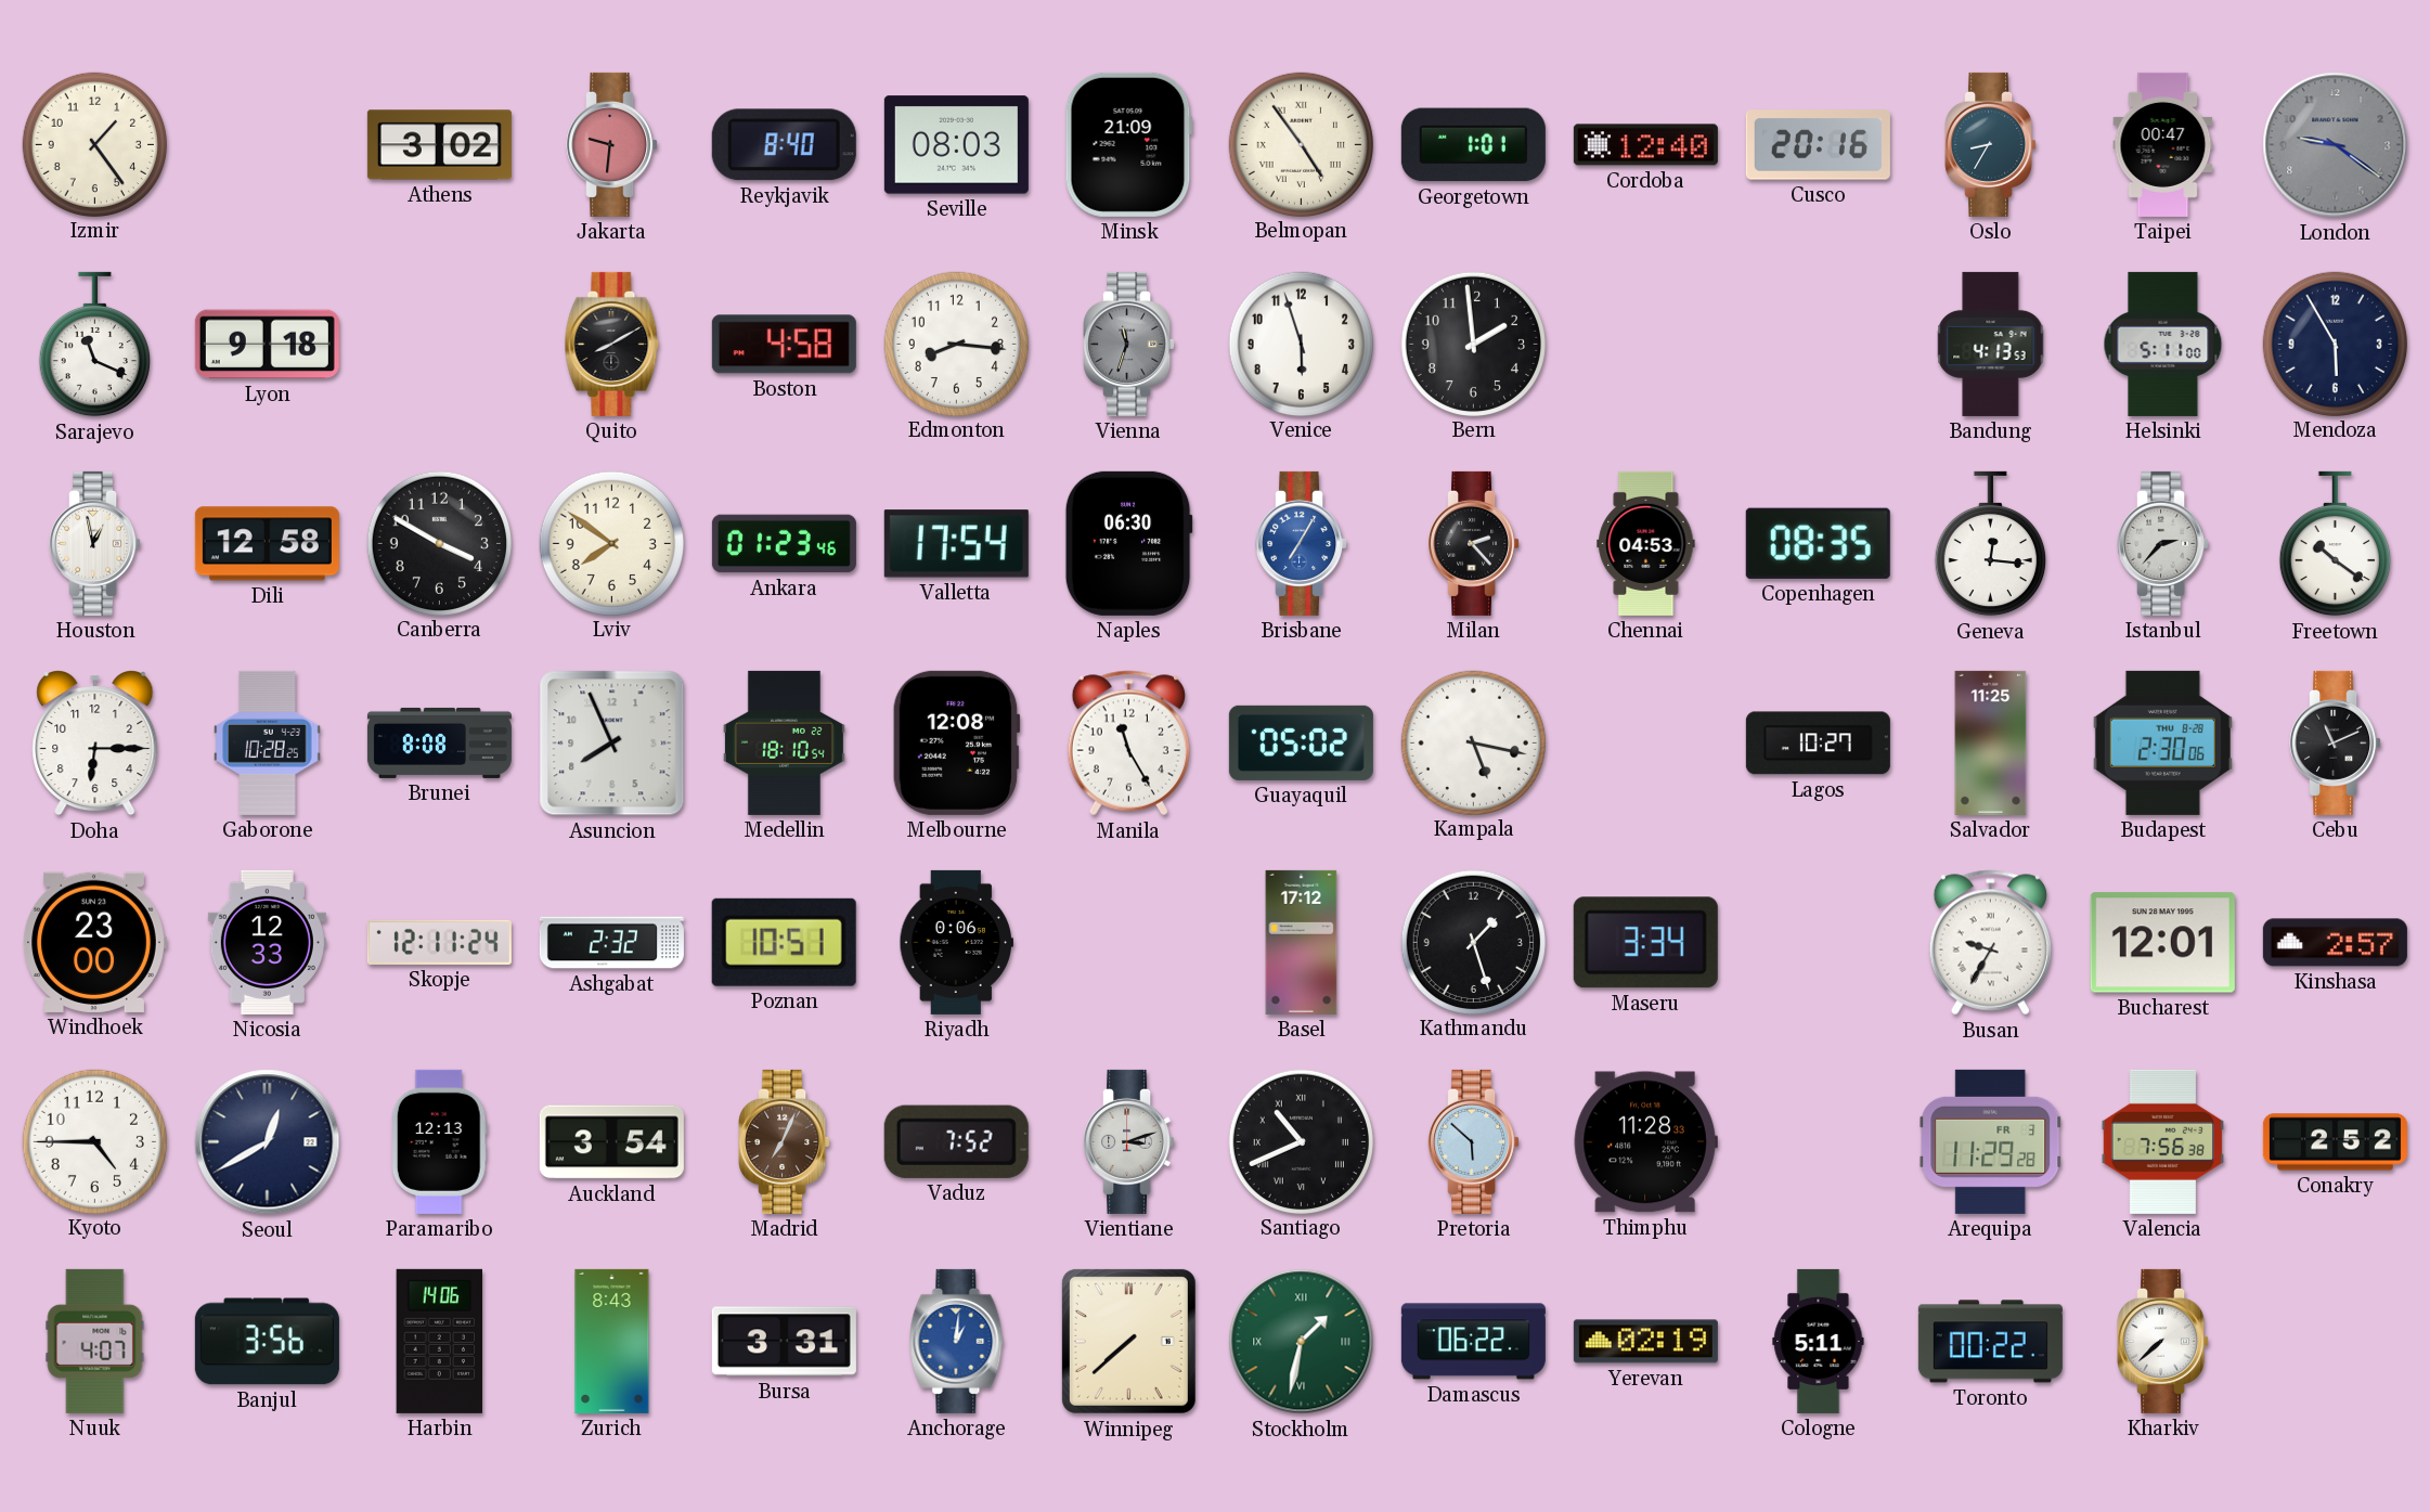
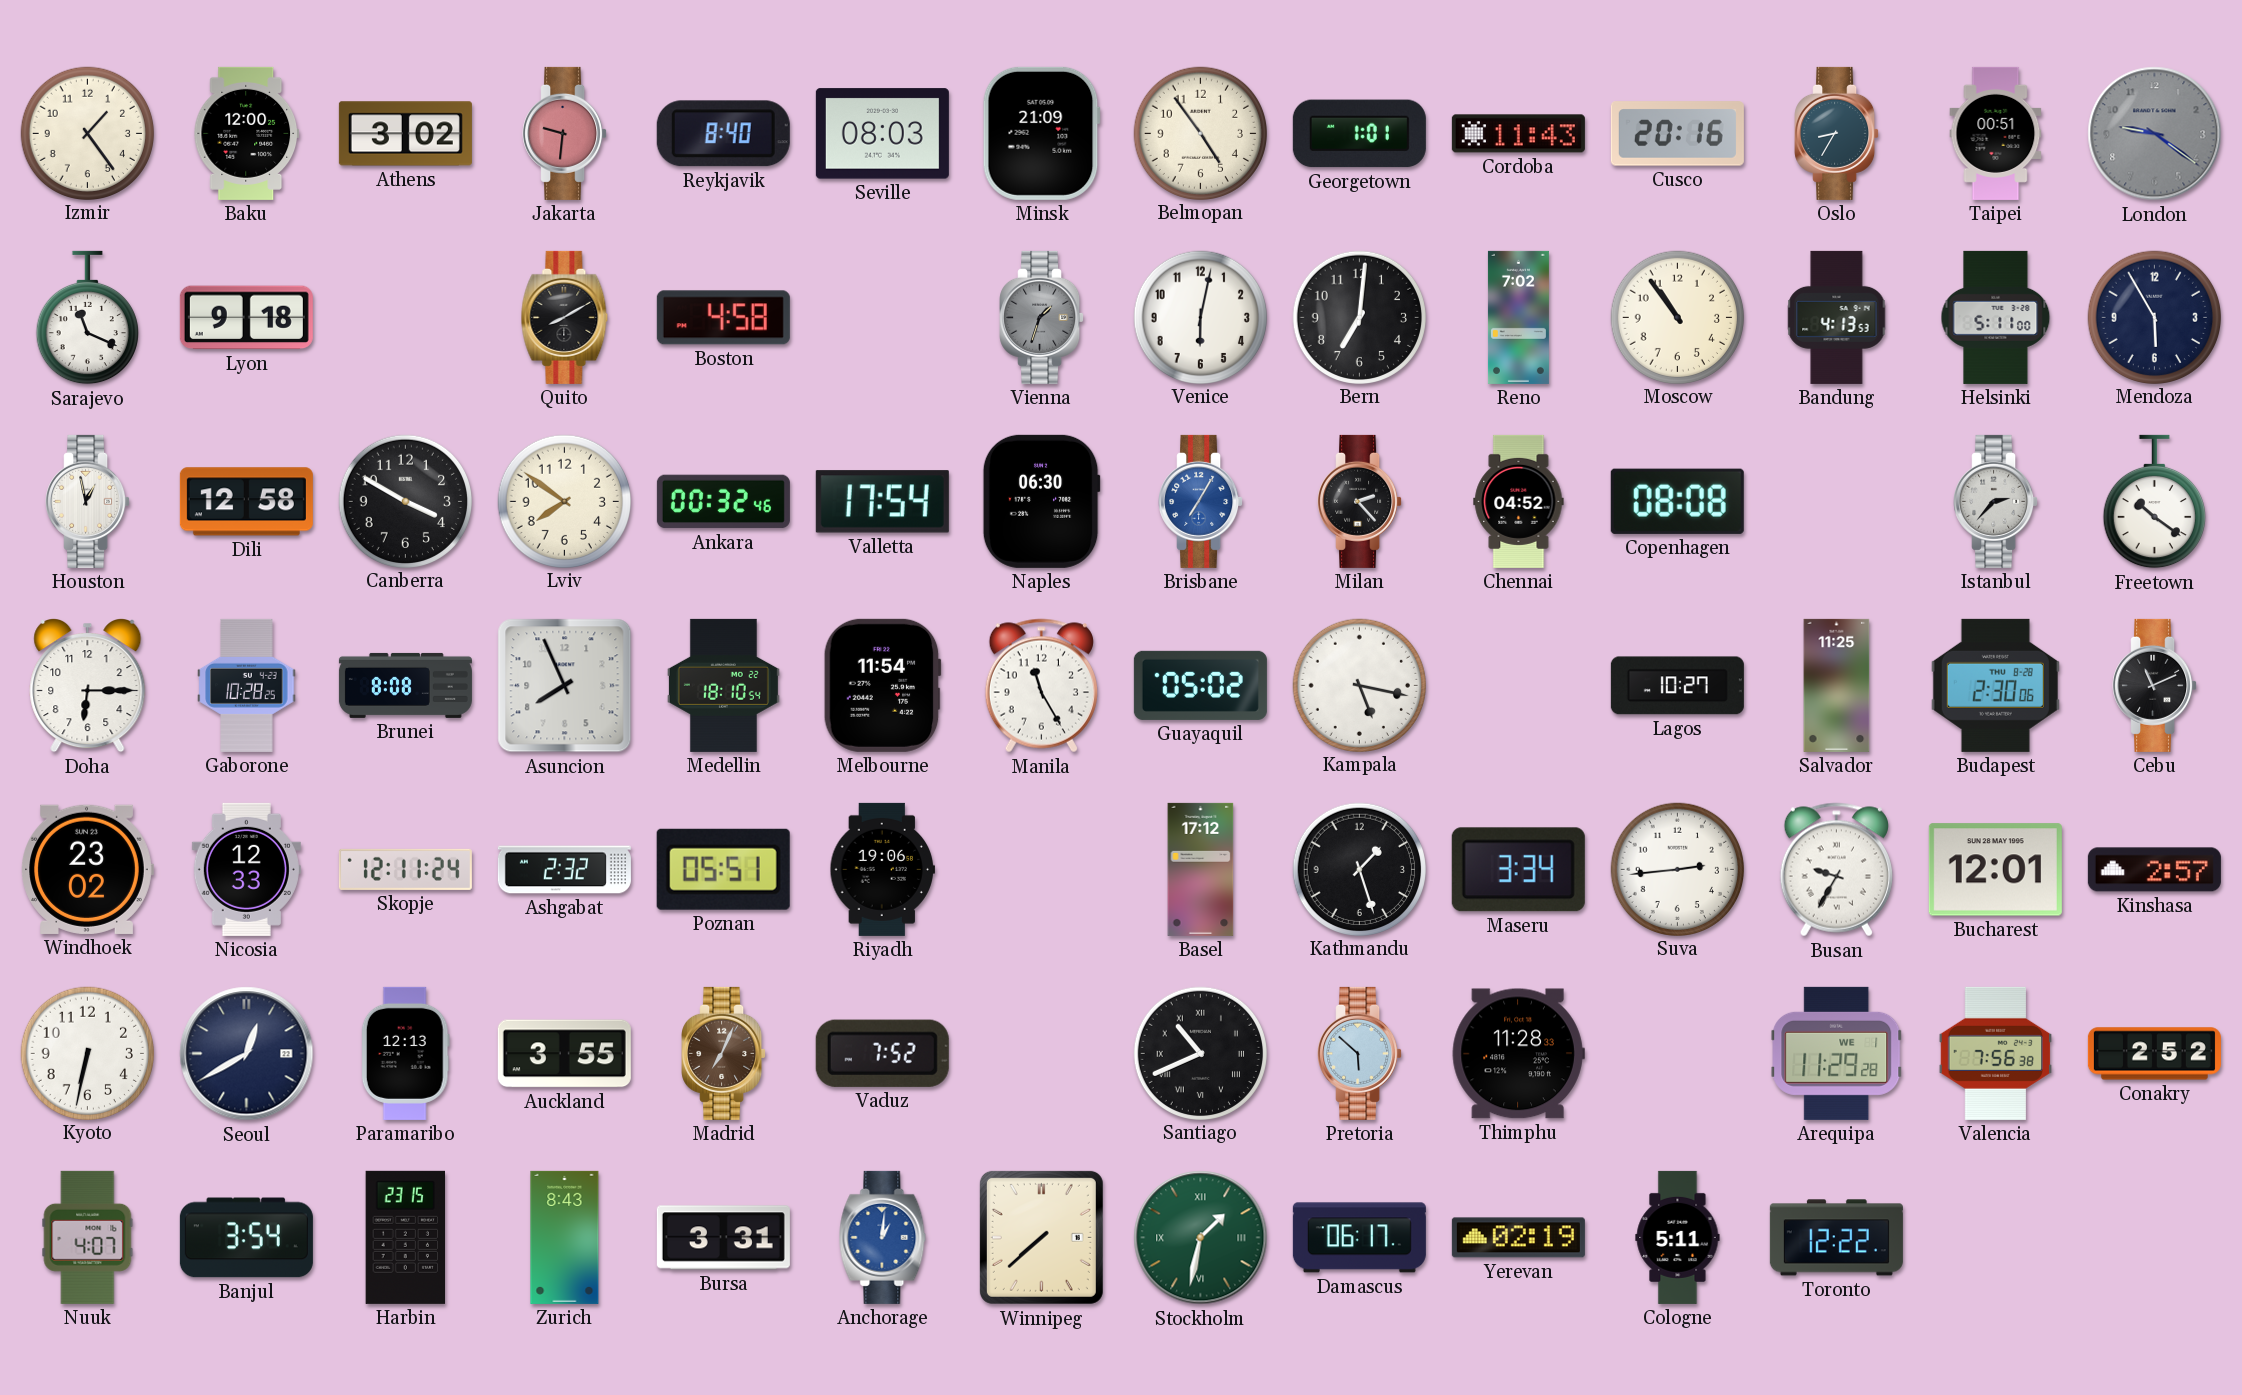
Baku: none -> 12:00 (247, 133)
Belmopan numerals: Roman -> Arabic (1200, 133)
Cordoba: 12:40 -> 11:43 (1518, 134)
Taipei: 00:47 -> 00:51 (1996, 133)
Edmonton: 8:16 -> none (956, 344)
Vienna: 11:33 -> 1:33 (1042, 317)
Venice: 5:57 -> 6:02 (1200, 317)
Bern: 1:59 -> 7:01 (1359, 317)
Reno: none -> 7:02 (1518, 317)
Moscow: none -> 10:54 (1677, 317)
Ankara: 01:23 -> 00:32 (723, 502)
Chennai: 04:53 -> 04:52 (1519, 501)
Copenhagen: 08:35 -> 08:08 (1677, 501)
Geneva: 12:16 -> none (1990, 544)
Melbourne: 12:08 -> 11:54 (882, 685)
Windhoek: 23:00 -> 23:02 (87, 869)
Poznan: 10:51 -> 05:51 (723, 869)
Riyadh: 0:06 -> 19:06 (883, 869)
Suva: none -> 2:44 (1677, 869)
Kyoto: 4:45 -> 6:32 (87, 1053)
Auckland: 3:54 -> 3:55 (564, 1054)
Vientiane: 3:12 -> none (1129, 1141)
Arequipa date: FR 3 -> WE 1 (1837, 1053)
Banjul: 3:56 -> 3:54 (246, 1238)
Harbin: 14:06 -> 23:15 (405, 1237)
Damascus: 06:22 -> 06:17 (1359, 1238)
Toronto: 00:22 -> 12:22 (1836, 1238)
Kharkiv: 7:38 -> none (2163, 1341)
